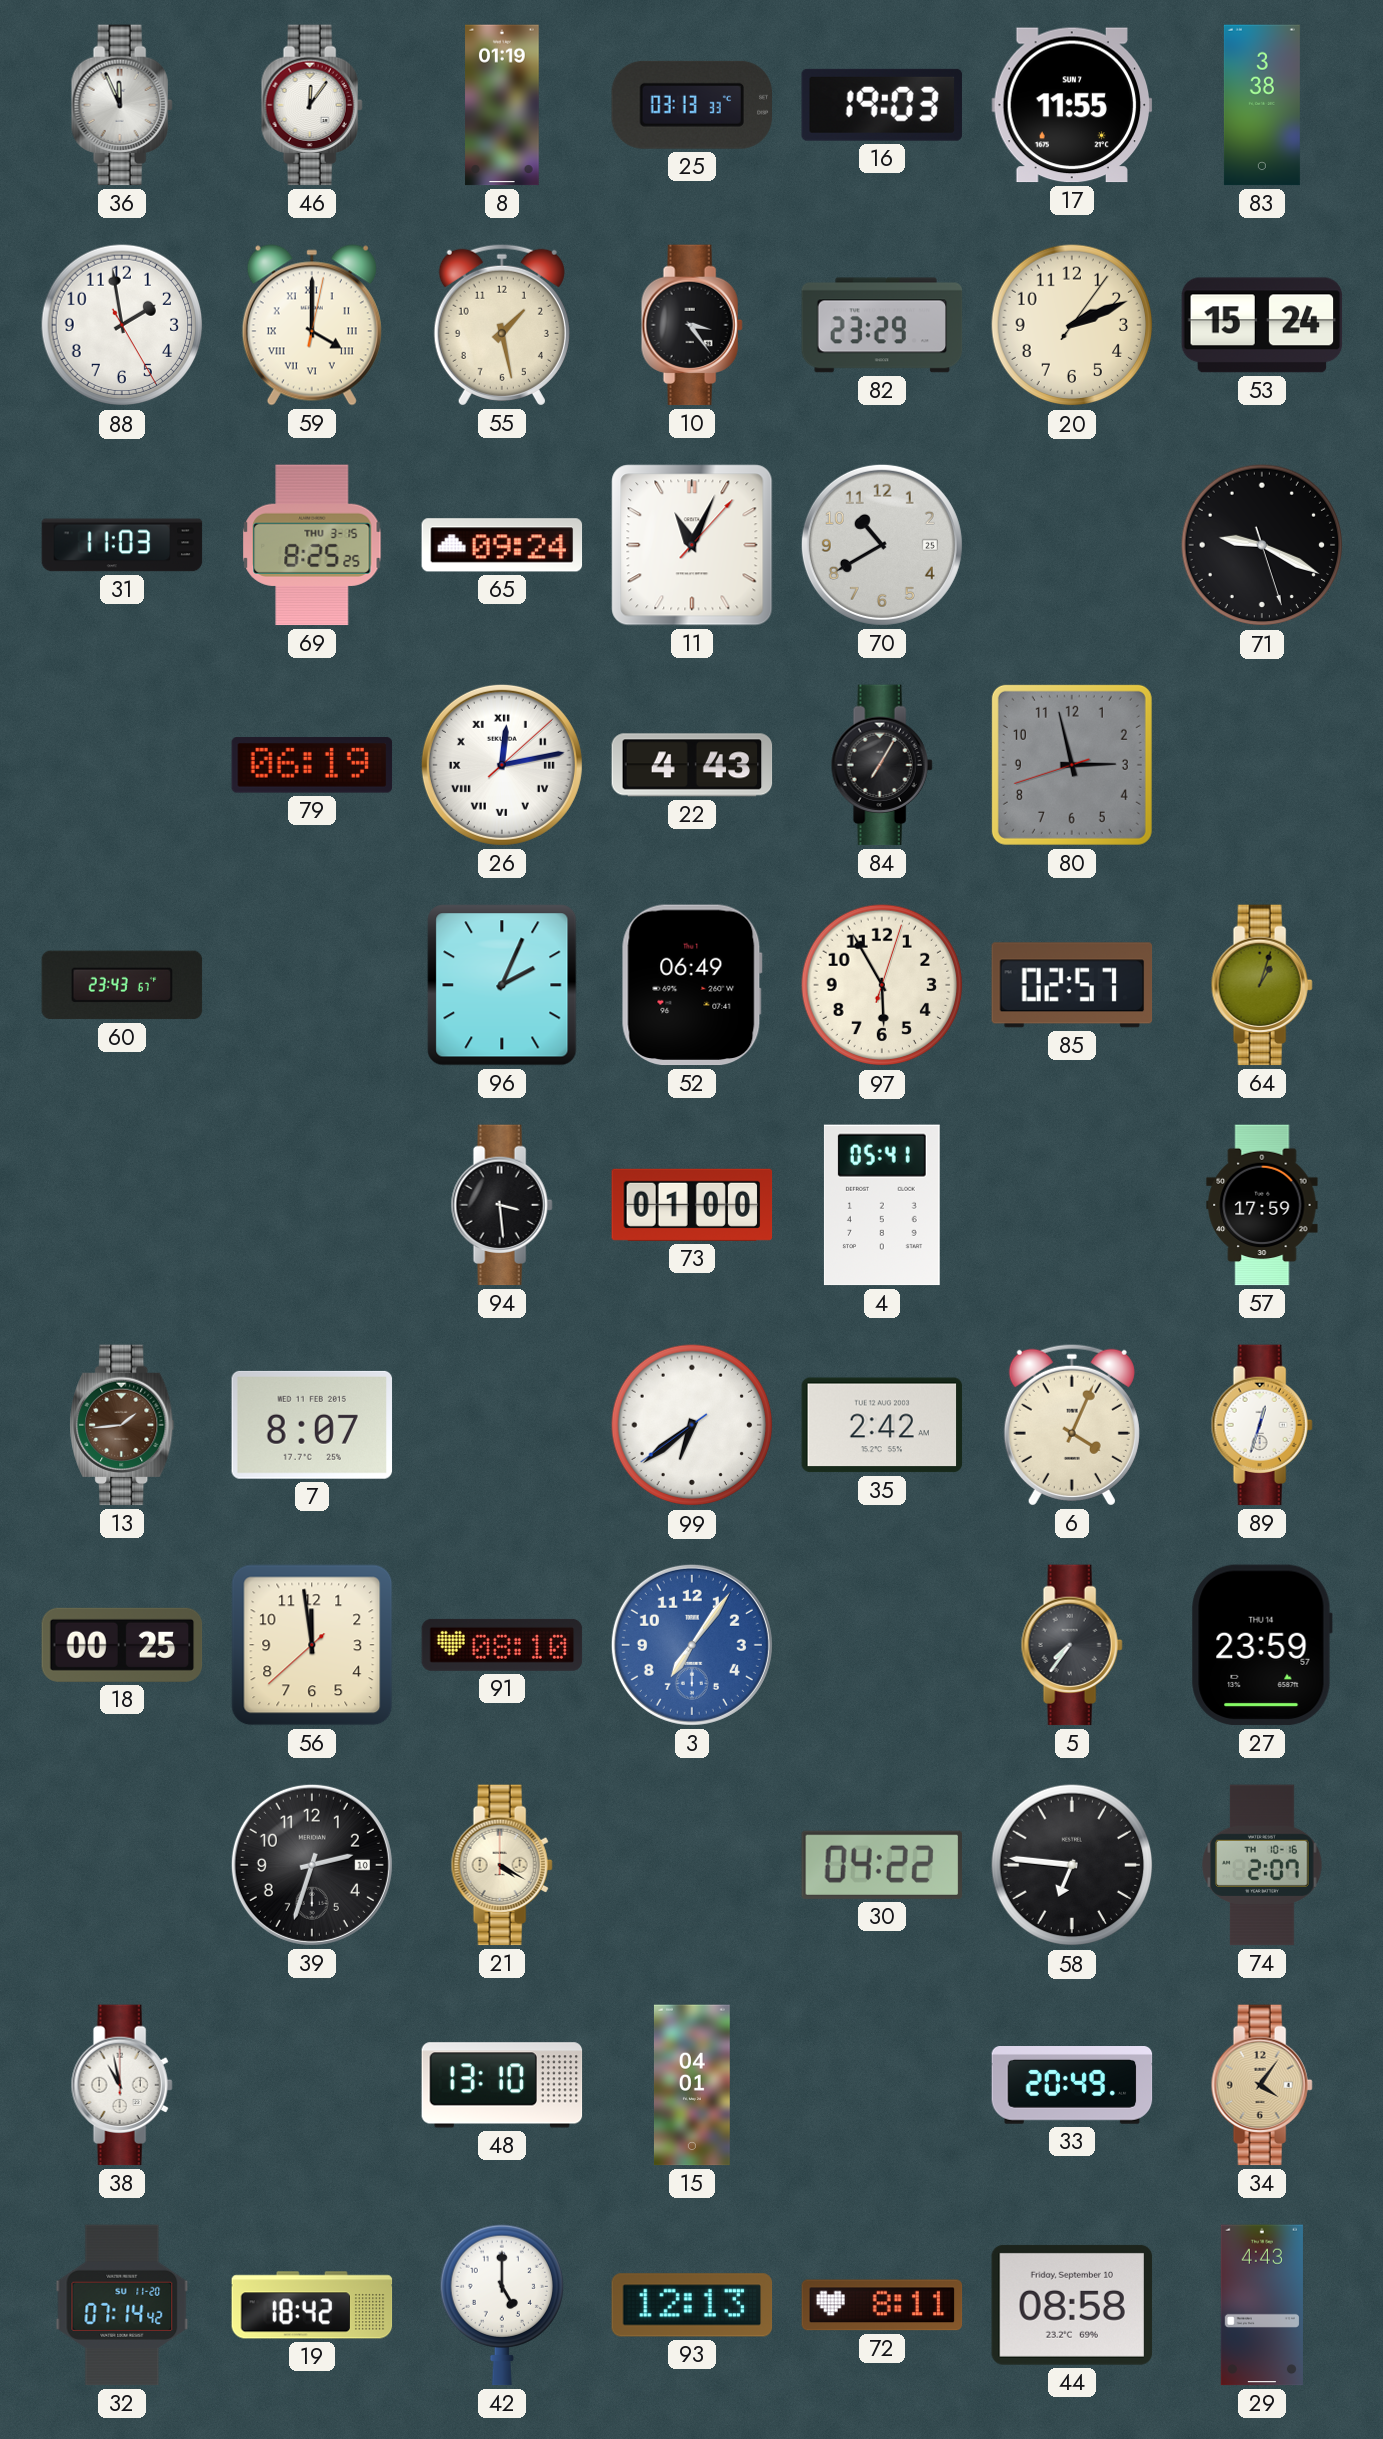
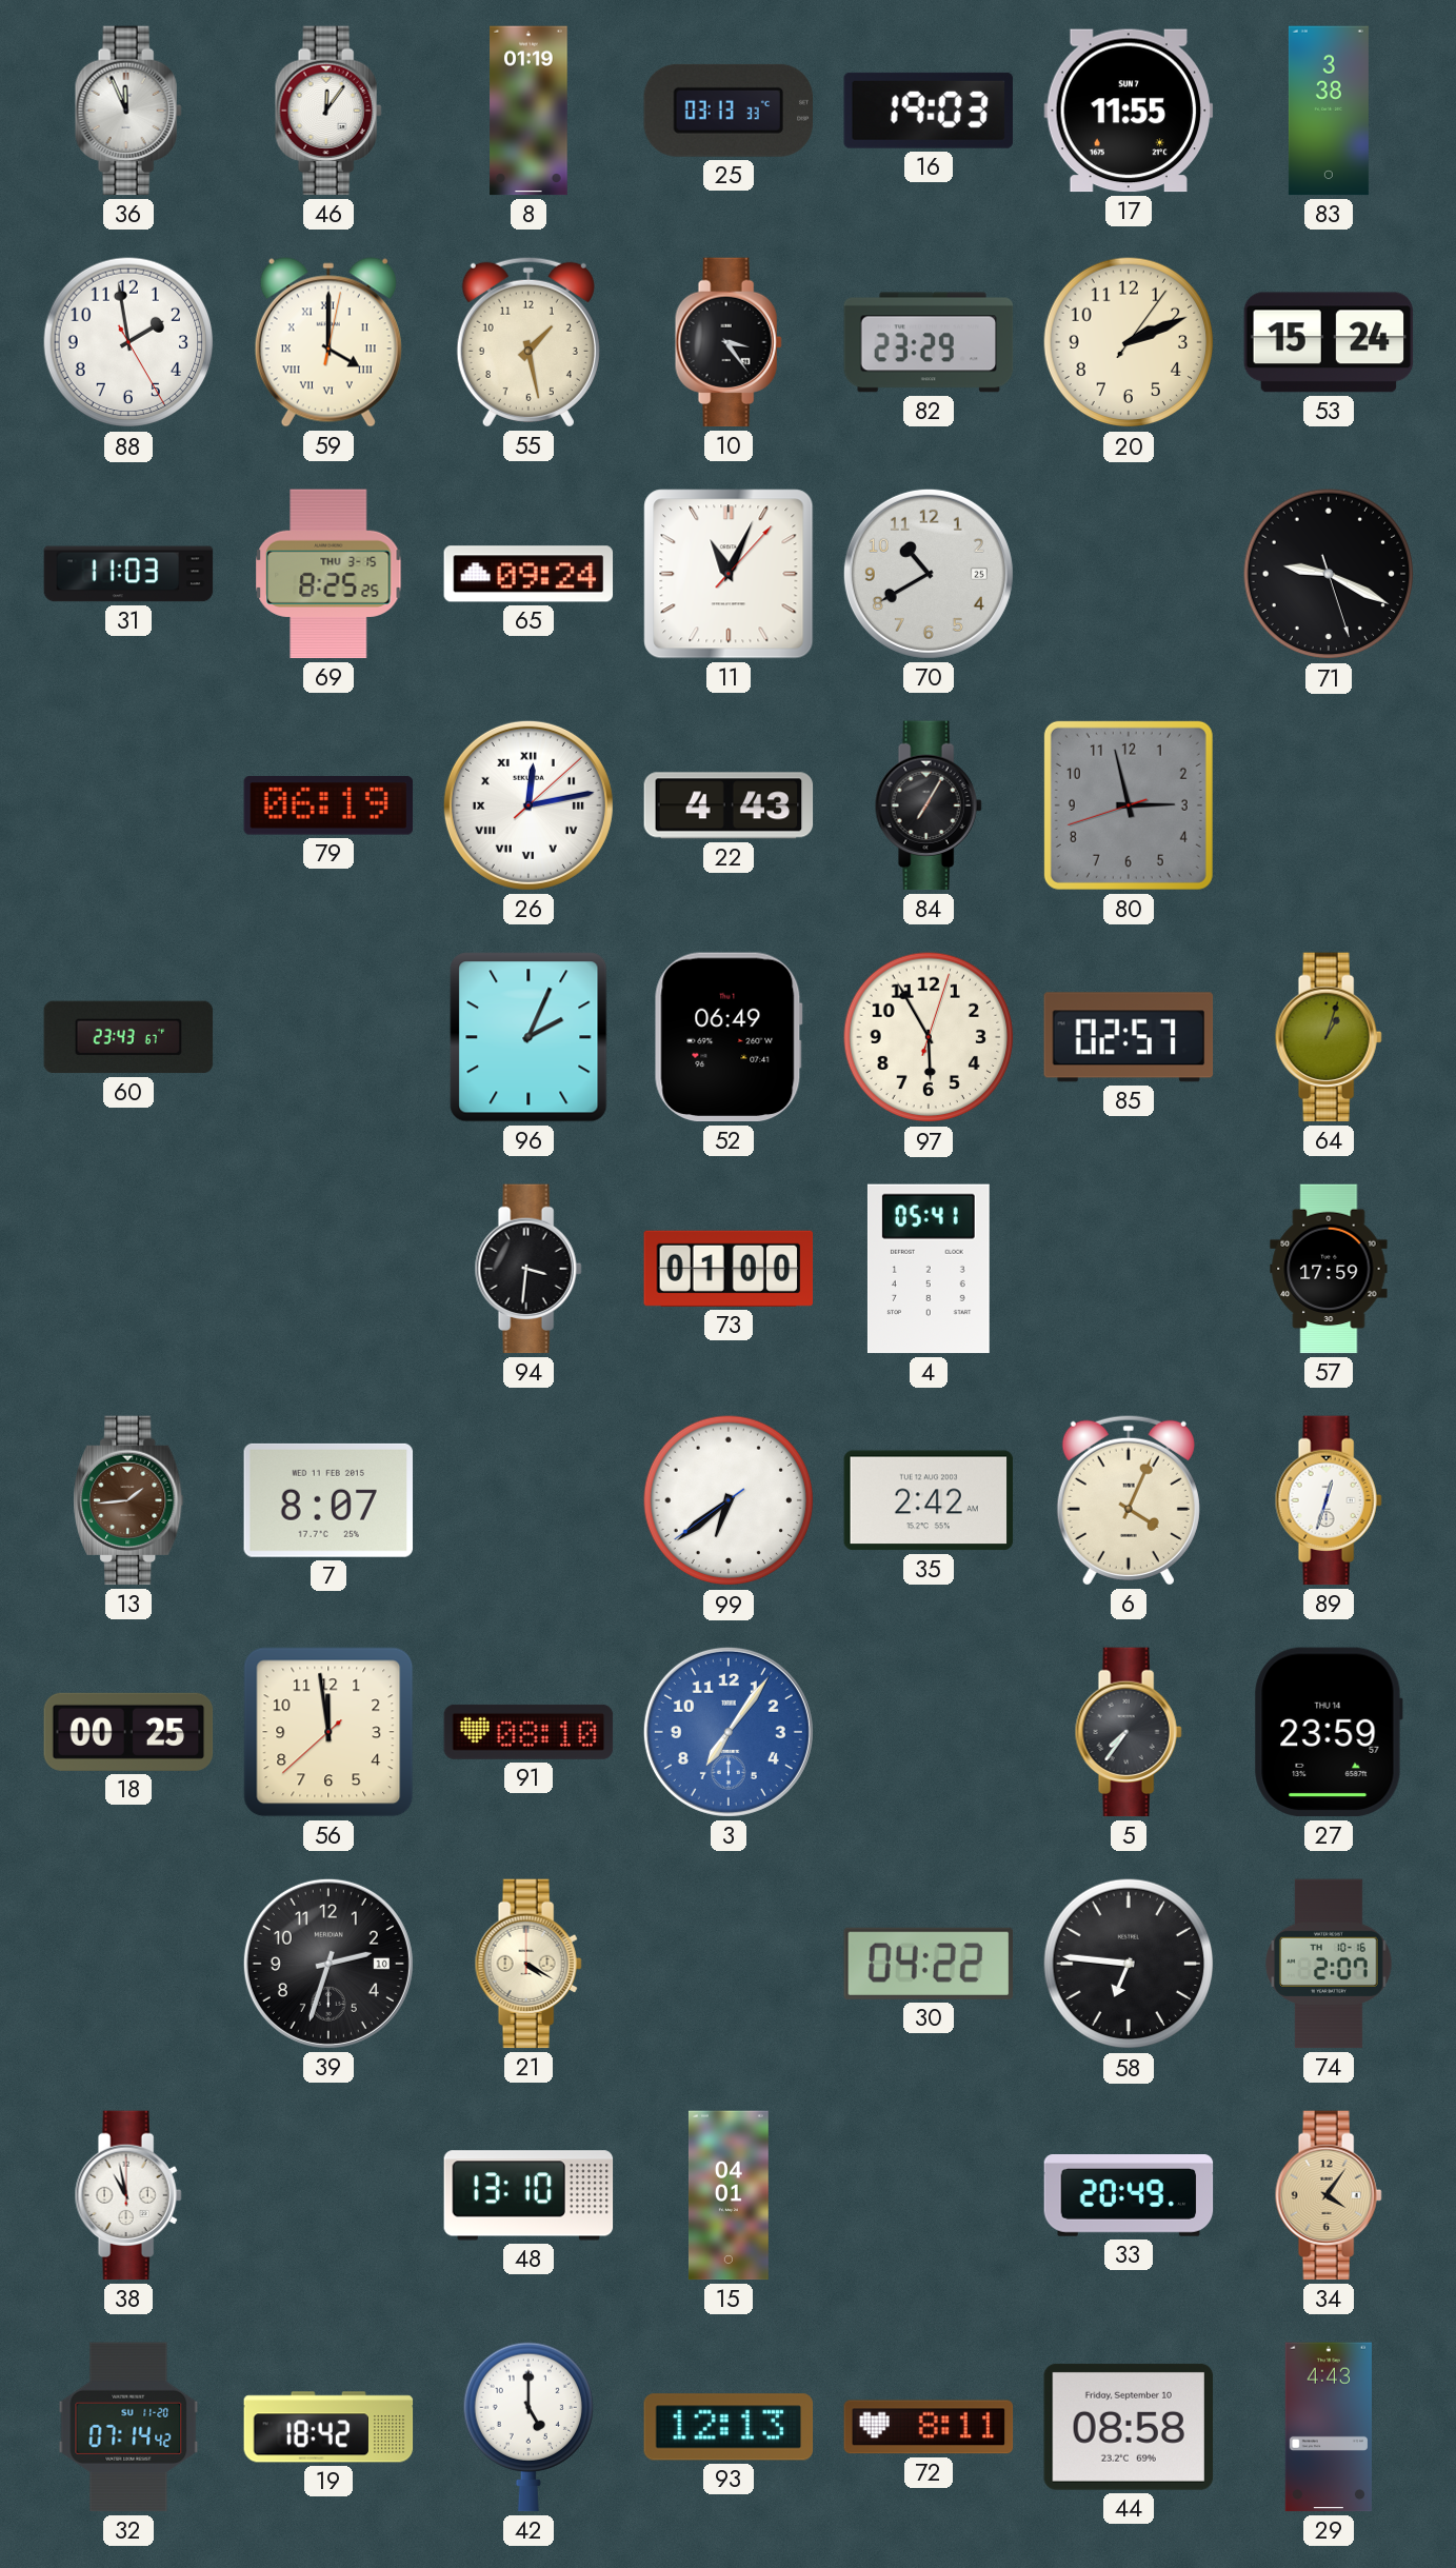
94: 3:29 -> 3:31 (528, 1269)
